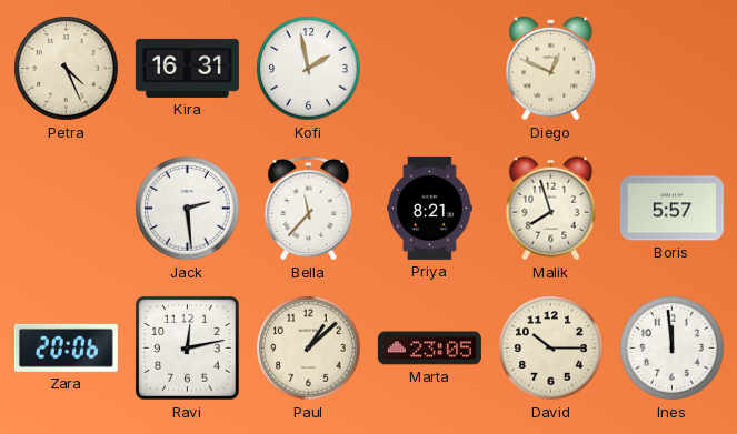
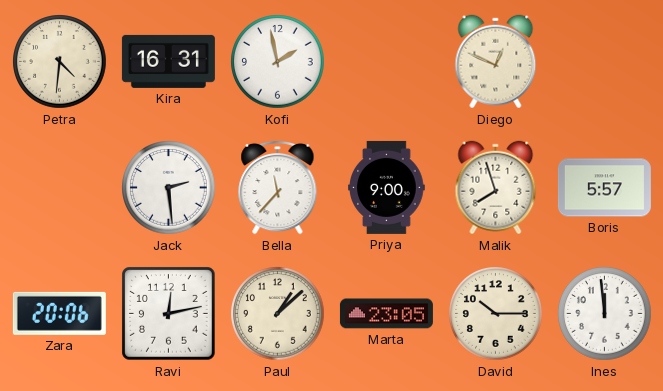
Petra: 4:26 -> 4:31 (60, 62)
Priya: 8:21 -> 9:00 (387, 187)
